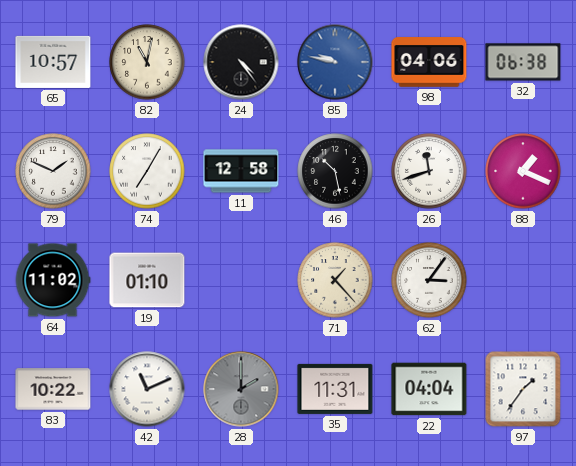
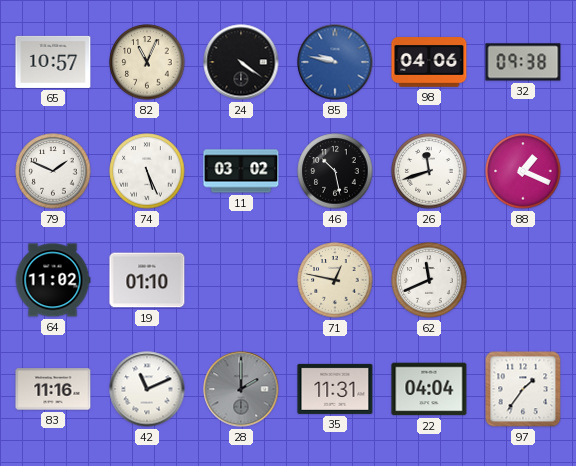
82: 11:02 -> 11:04 (147, 62)
24: 4:24 -> 4:21 (241, 62)
32: 06:38 -> 09:38 (523, 62)
74: 7:05 -> 5:26 (147, 171)
11: 12:58 -> 03:02 (241, 171)
71: 1:23 -> 12:47 (335, 280)
62: 3:06 -> 11:41 (429, 280)
83: 10:22 -> 11:16 (53, 389)
